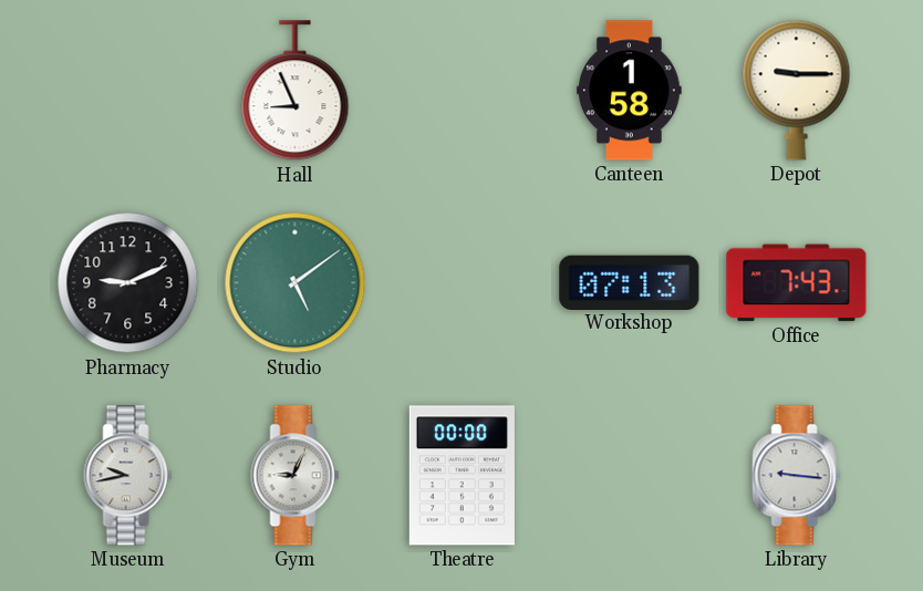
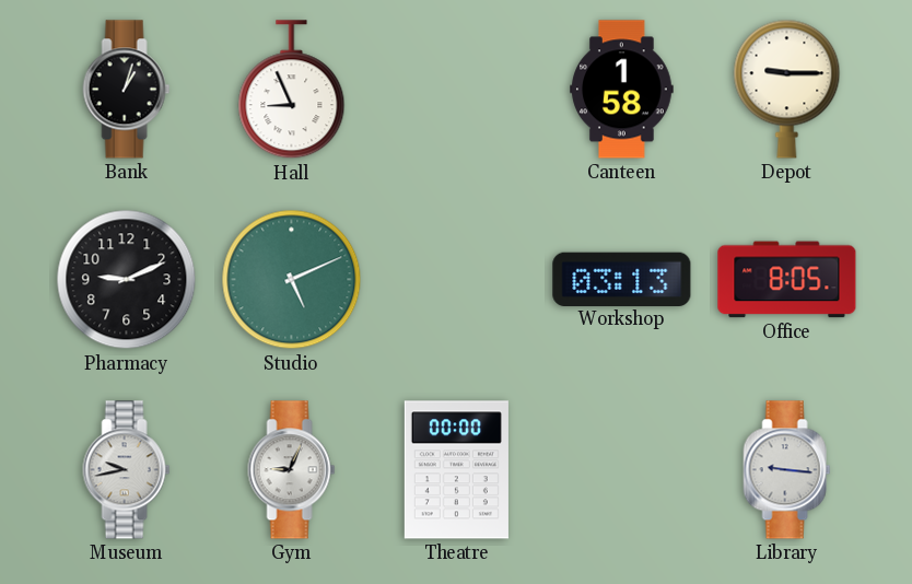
Bank: none -> 1:03 (127, 90)
Studio: 5:09 -> 5:11 (292, 280)
Workshop: 07:13 -> 03:13 (622, 279)
Office: 7:43 -> 8:05 (787, 280)
